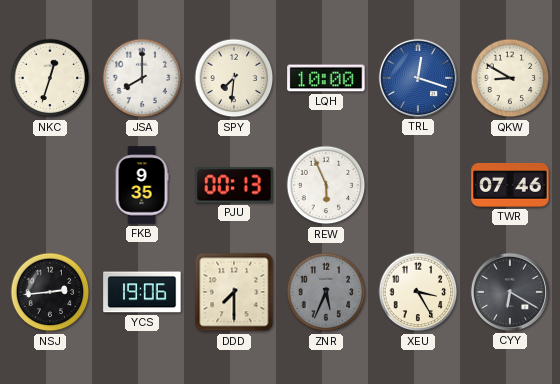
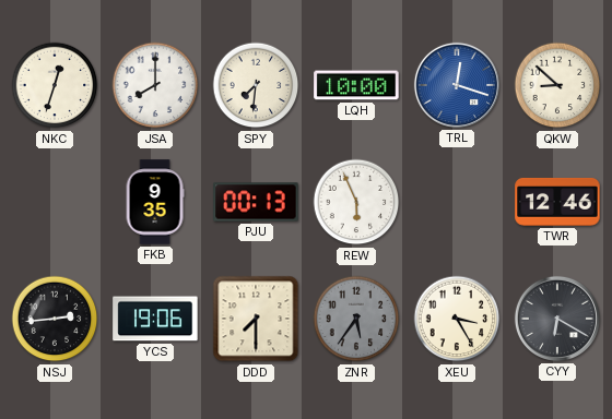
QKW: 8:50 -> 8:52 (557, 85)
TWR: 07:46 -> 12:46 (557, 202)
ZNR: 5:34 -> 5:36 (356, 319)
